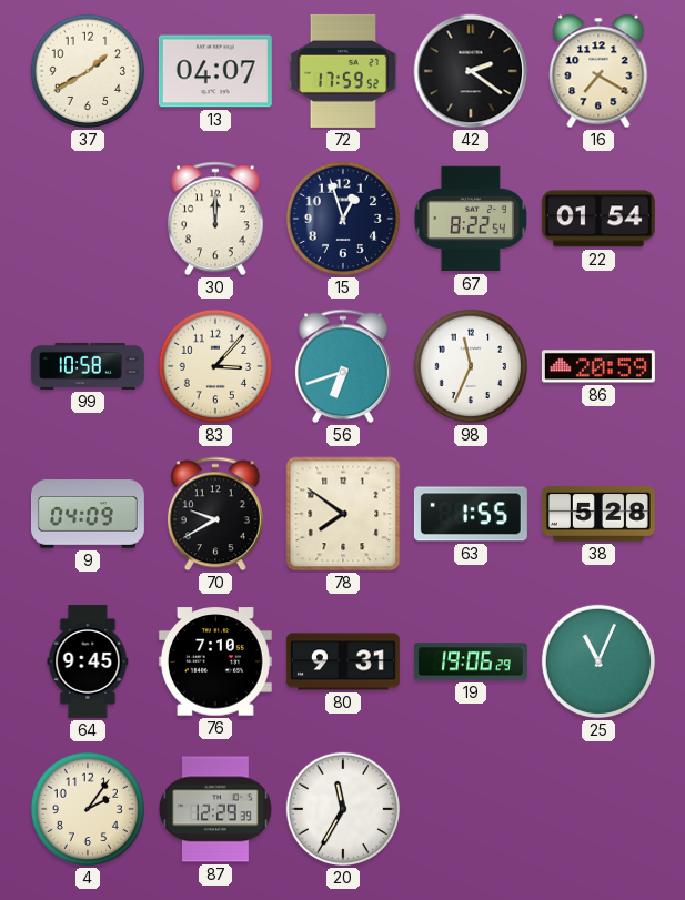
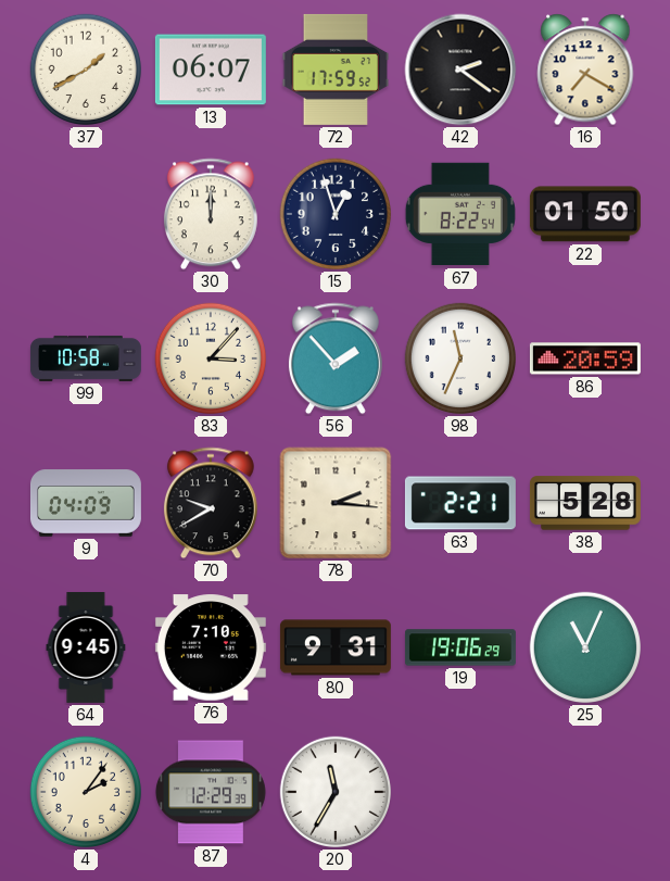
13: 04:07 -> 06:07 (211, 70)
22: 01:54 -> 01:50 (585, 214)
56: 6:42 -> 1:53 (336, 358)
78: 7:51 -> 2:16 (336, 503)
63: 1:55 -> 2:21 (460, 503)
